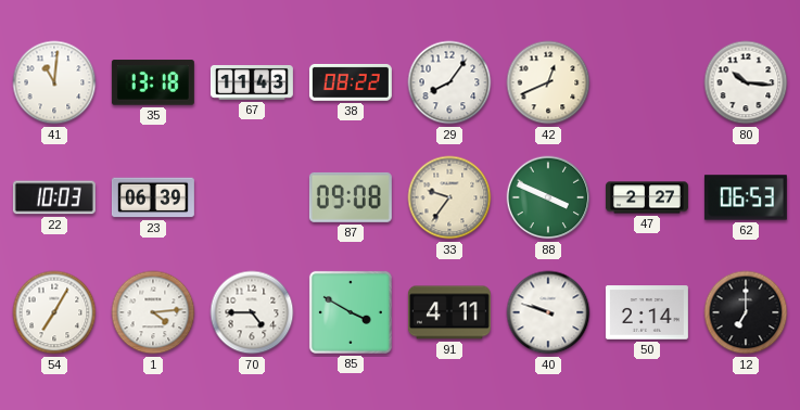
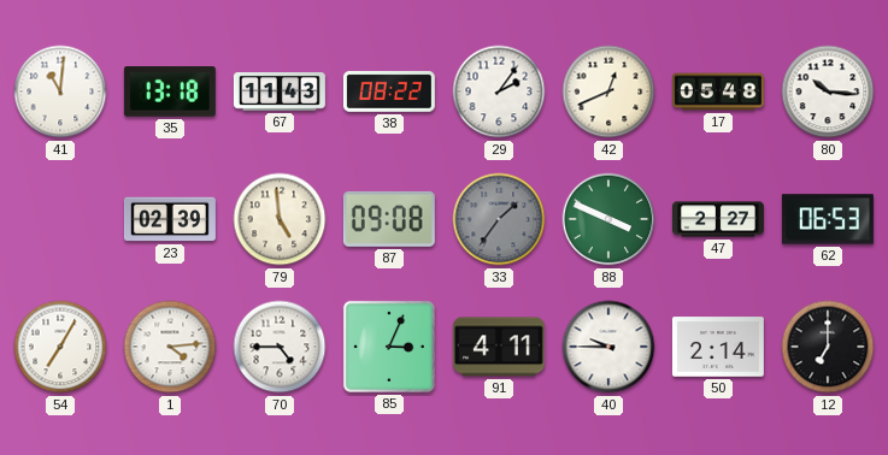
29: 8:06 -> 2:06 (499, 91)
17: none -> 05:48 (718, 91)
22: 10:03 -> none (54, 197)
23: 06:39 -> 02:39 (170, 219)
79: none -> 4:59 (280, 219)
33: 9:36 -> 1:36 (499, 219)
33 dial: cream -> grey (499, 219)
85: 3:50 -> 3:04 (389, 347)
40: 9:48 -> 9:45 (608, 347)
